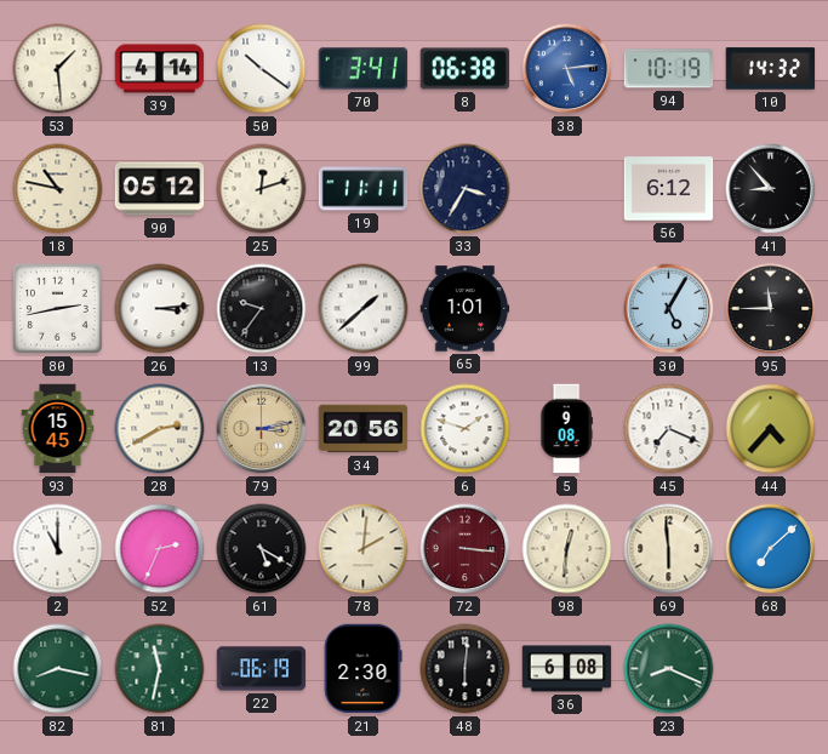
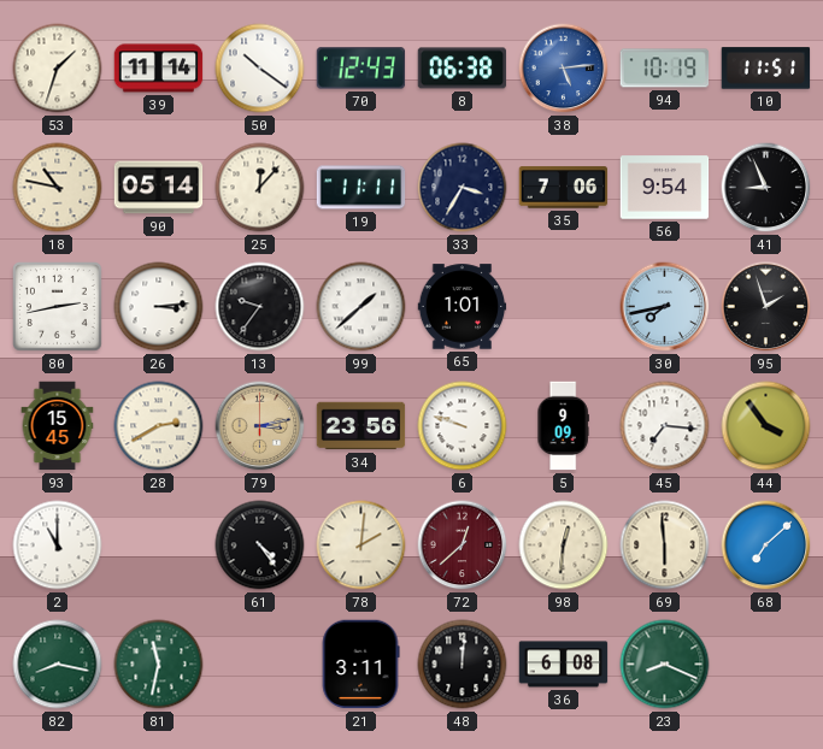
53: 1:29 -> 1:33 (58, 69)
39: 4:14 -> 11:14 (159, 69)
70: 3:41 -> 12:43 (361, 69)
10: 14:32 -> 11:51 (766, 69)
90: 05:12 -> 05:14 (159, 188)
25: 12:12 -> 12:07 (260, 188)
35: none -> 7:06 (564, 188)
56: 6:12 -> 9:54 (665, 188)
41: 8:53 -> 8:56 (766, 188)
30: 5:05 -> 7:43 (665, 307)
95: 11:45 -> 1:57 (766, 307)
34: 20:56 -> 23:56 (361, 426)
6: 1:48 -> 9:48 (463, 426)
5: 9:08 -> 9:09 (563, 426)
45: 7:19 -> 7:16 (665, 426)
44: 4:37 -> 3:54 (766, 426)
52: 2:34 -> none (160, 549)
61: 5:20 -> 4:24 (260, 545)
72: 3:16 -> 12:38 (463, 545)
22: 06:19 -> none (262, 669)
21: 2:30 -> 3:11 (360, 665)
48: 6:01 -> 12:01 (463, 665)
